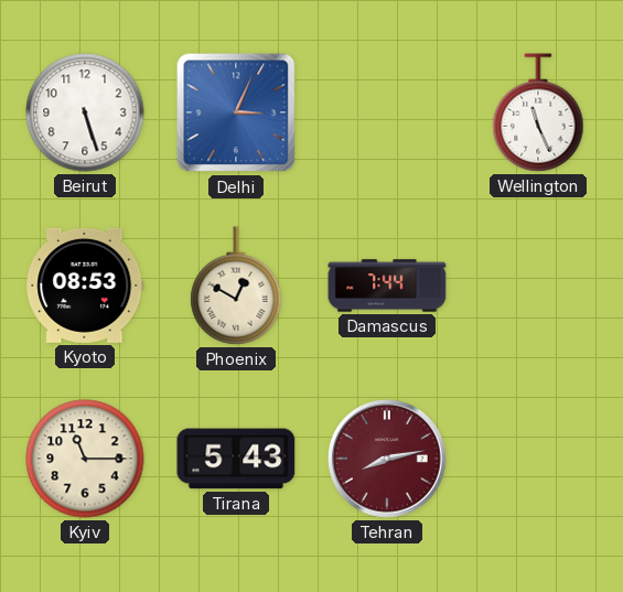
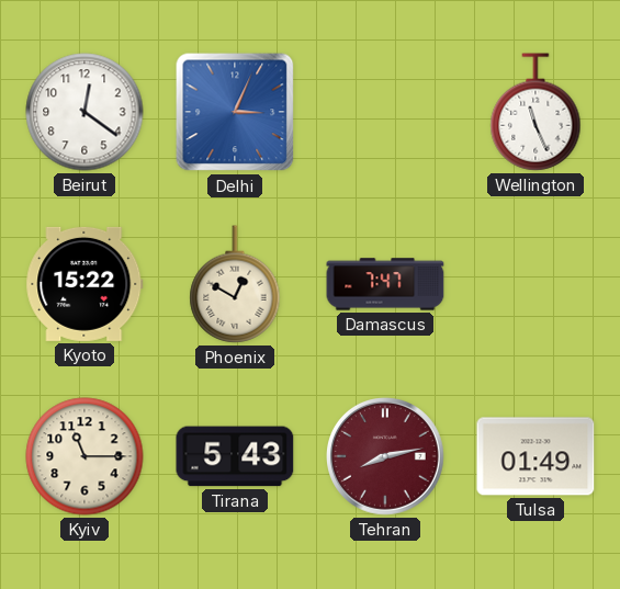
Beirut: 5:27 -> 12:21 (84, 112)
Kyoto: 08:53 -> 15:22 (84, 284)
Damascus: 7:44 -> 7:47 (385, 284)
Tulsa: none -> 01:49 (536, 456)
